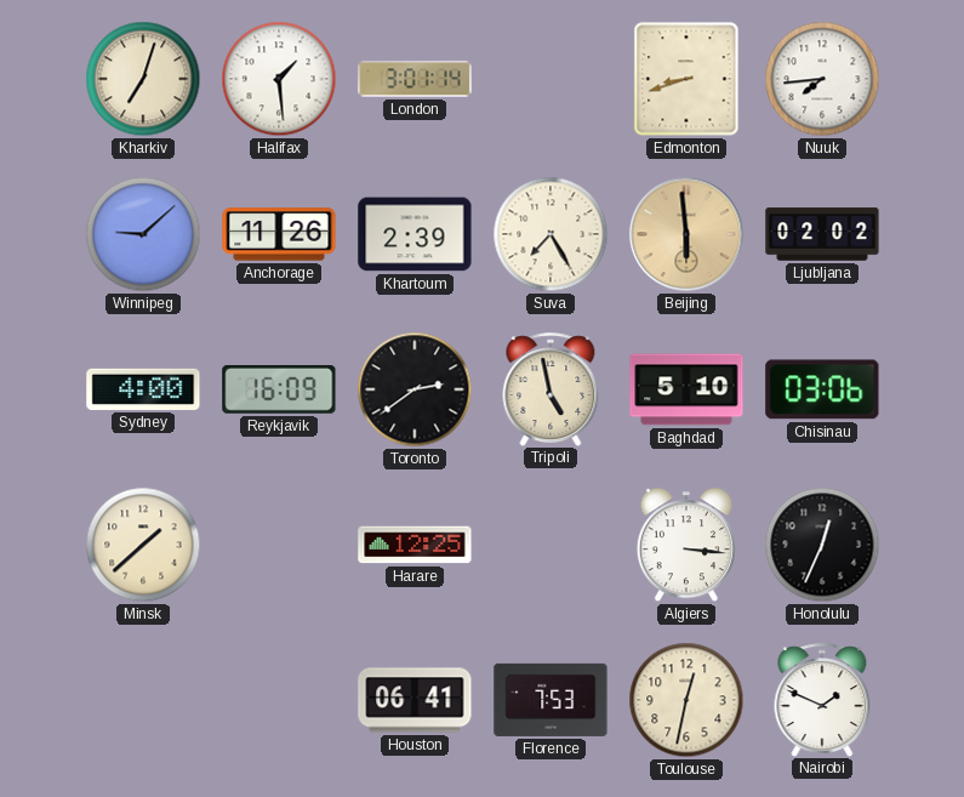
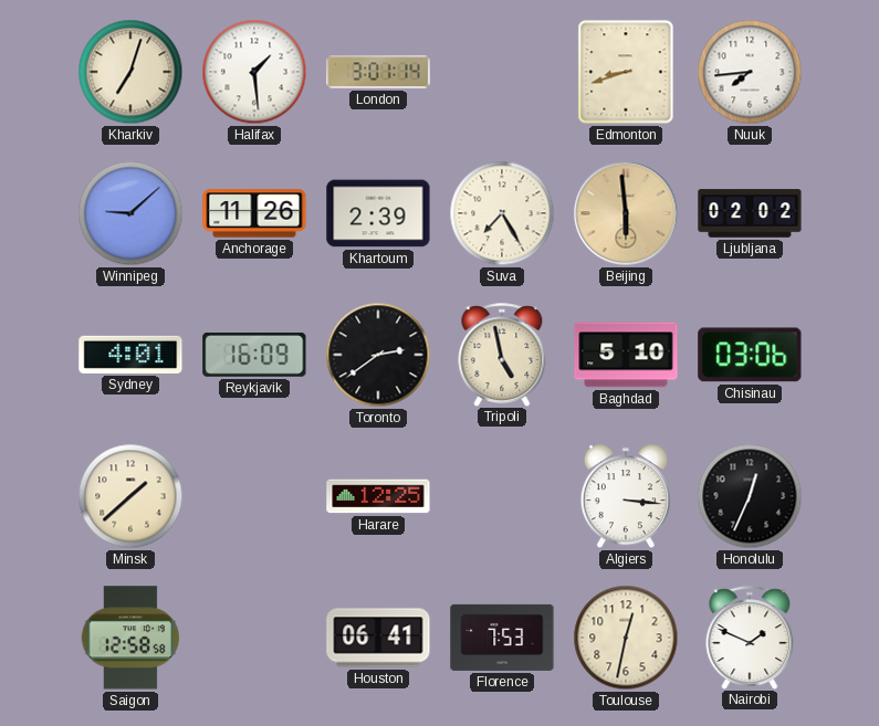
Sydney: 4:00 -> 4:01 (130, 355)
Saigon: none -> 12:58 (130, 638)
